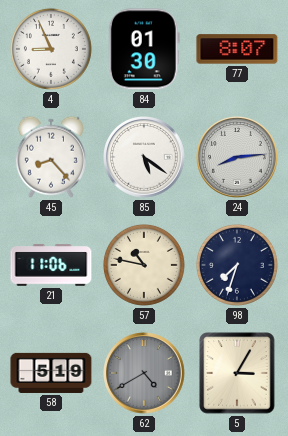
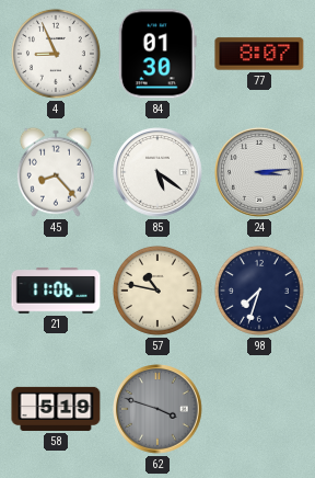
24: 8:14 -> 3:14 (259, 172)
62: 4:40 -> 3:48 (157, 409)
5: 3:05 -> none (237, 373)
